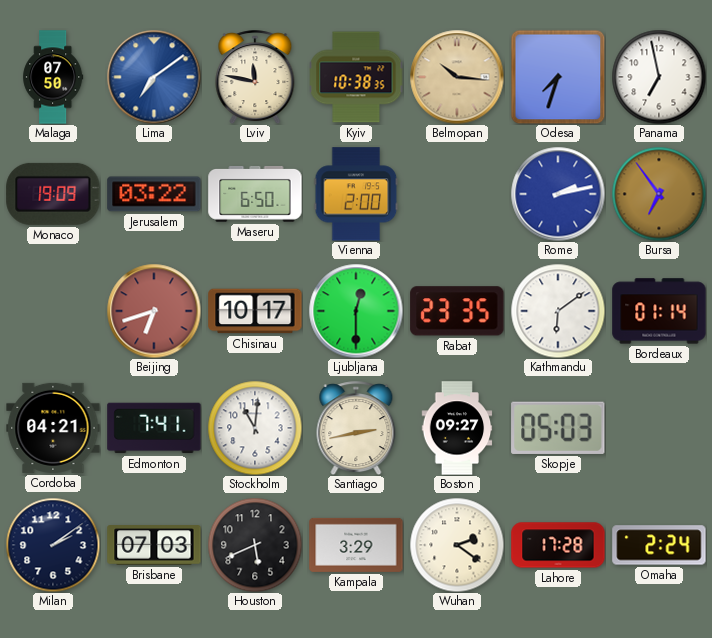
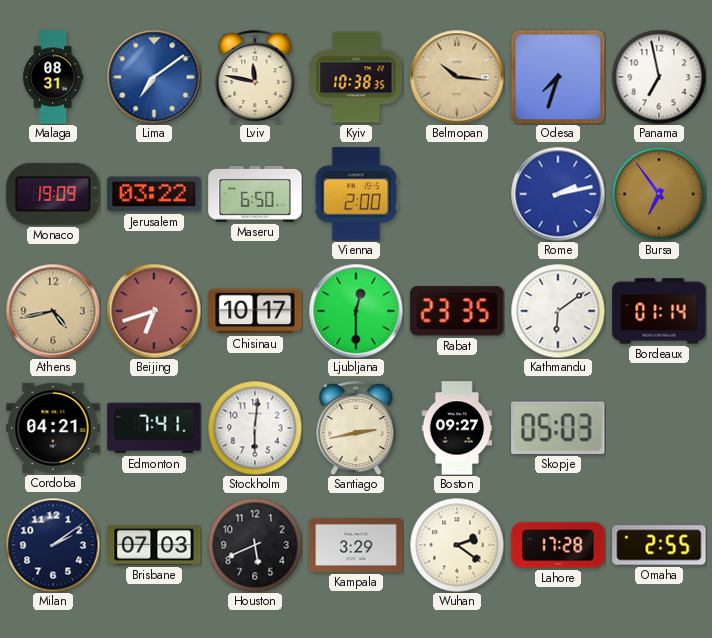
Malaga: 07:50 -> 08:31 (53, 77)
Athens: none -> 4:43 (53, 311)
Stockholm: 11:01 -> 6:01 (255, 428)
Omaha: 2:24 -> 2:55 (659, 545)
